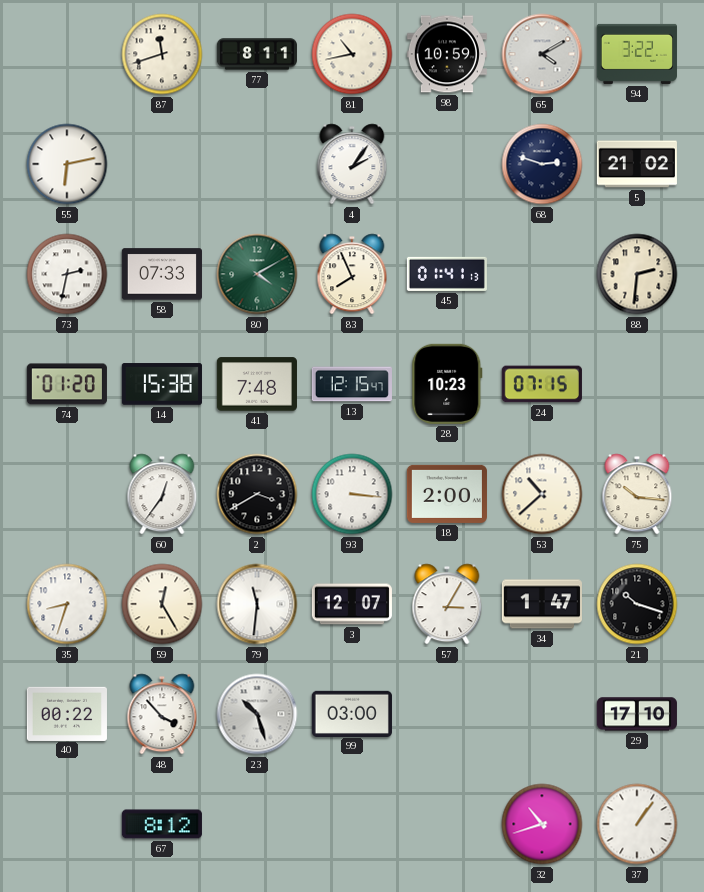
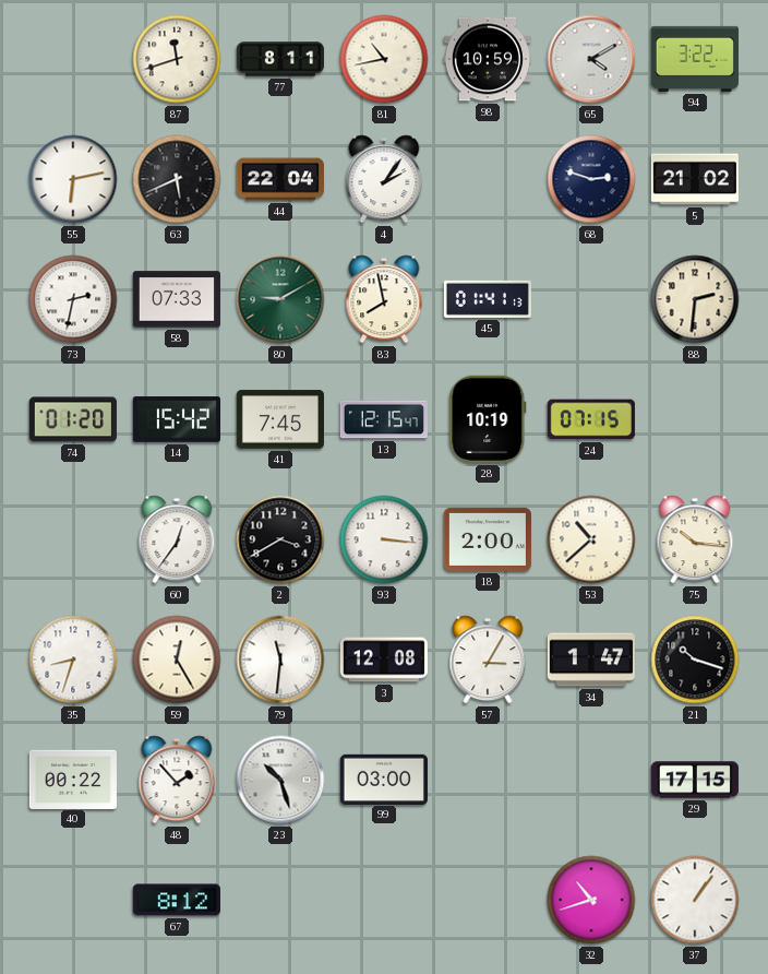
63: none -> 5:41 (177, 179)
44: none -> 22:04 (280, 179)
80: 4:10 -> 9:10 (280, 299)
83: 7:56 -> 7:58 (384, 299)
14: 15:38 -> 15:42 (177, 419)
41: 7:48 -> 7:45 (280, 419)
28: 10:23 -> 10:19 (488, 419)
3: 12:07 -> 12:08 (384, 660)
48: 3:53 -> 1:53 (177, 780)
29: 17:10 -> 17:15 (695, 780)
